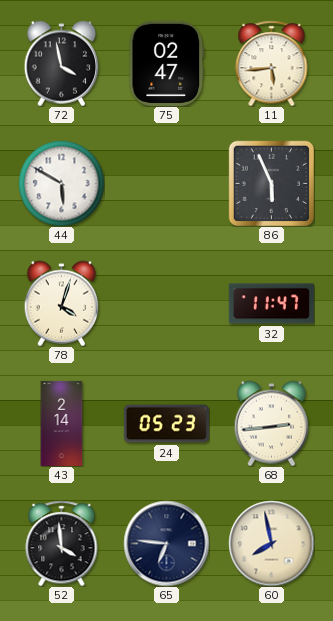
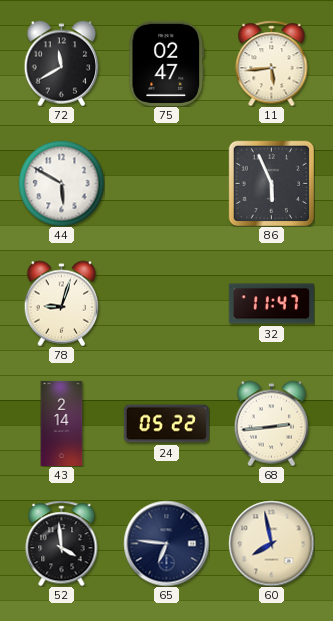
72: 3:58 -> 11:40 (62, 63)
78: 4:03 -> 9:03 (62, 303)
24: 05:23 -> 05:22 (166, 424)
